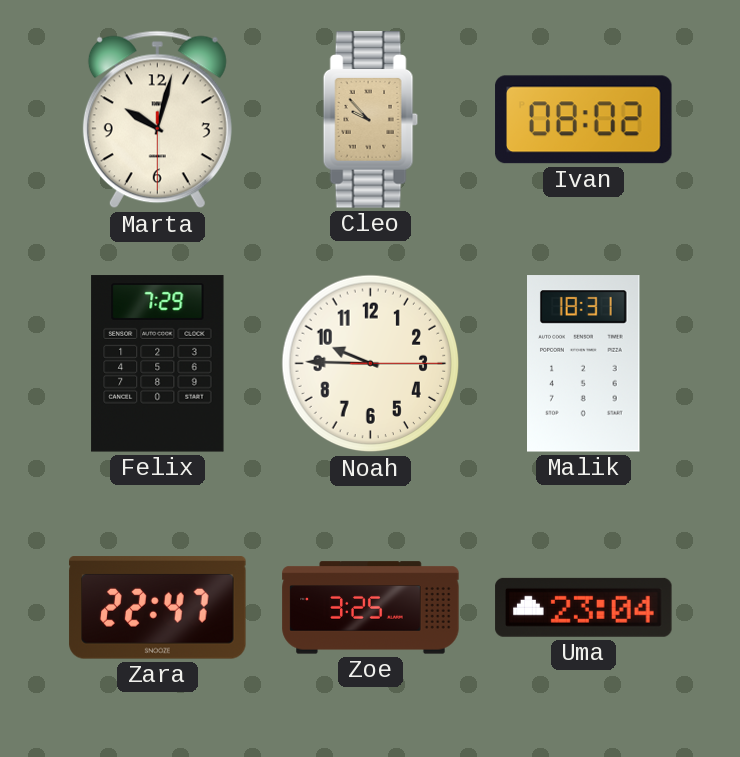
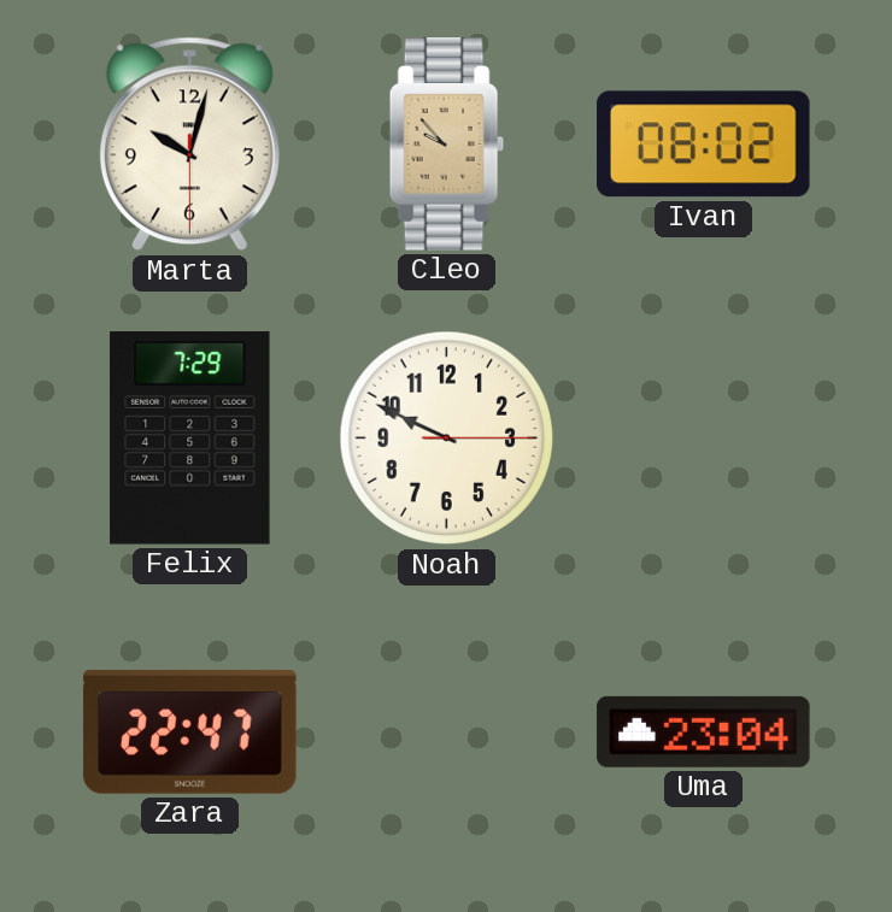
Noah: 9:45 -> 9:49 (447, 439)
Malik: 18:31 -> none (584, 364)
Zoe: 3:25 -> none (371, 608)
